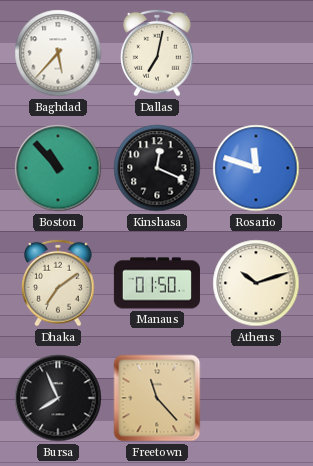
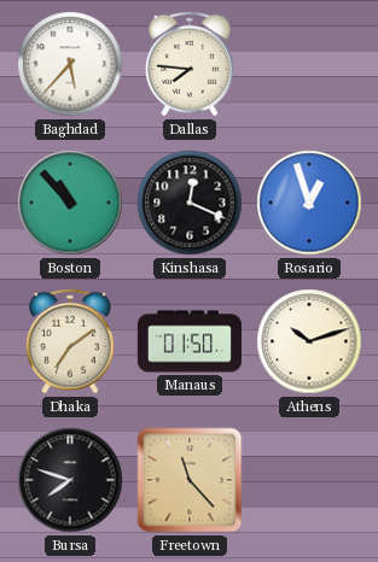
Dallas: 7:02 -> 7:46 (190, 64)
Rosario: 11:48 -> 12:57 (309, 203)
Bursa: 7:56 -> 7:48 (70, 480)
